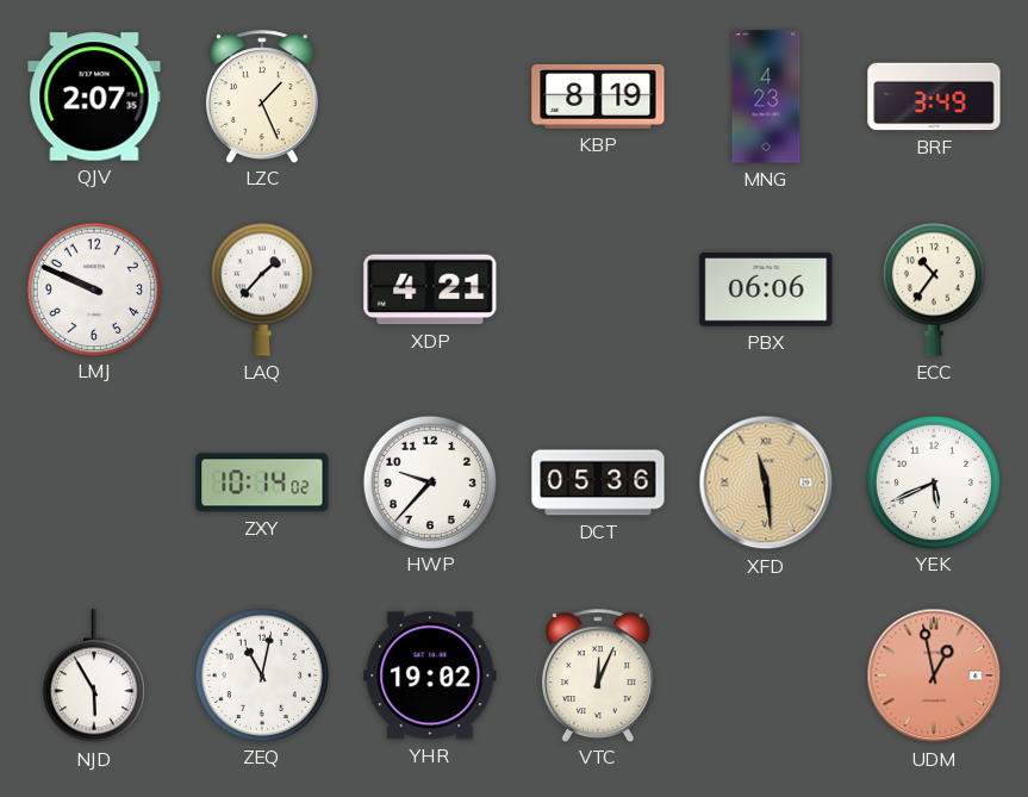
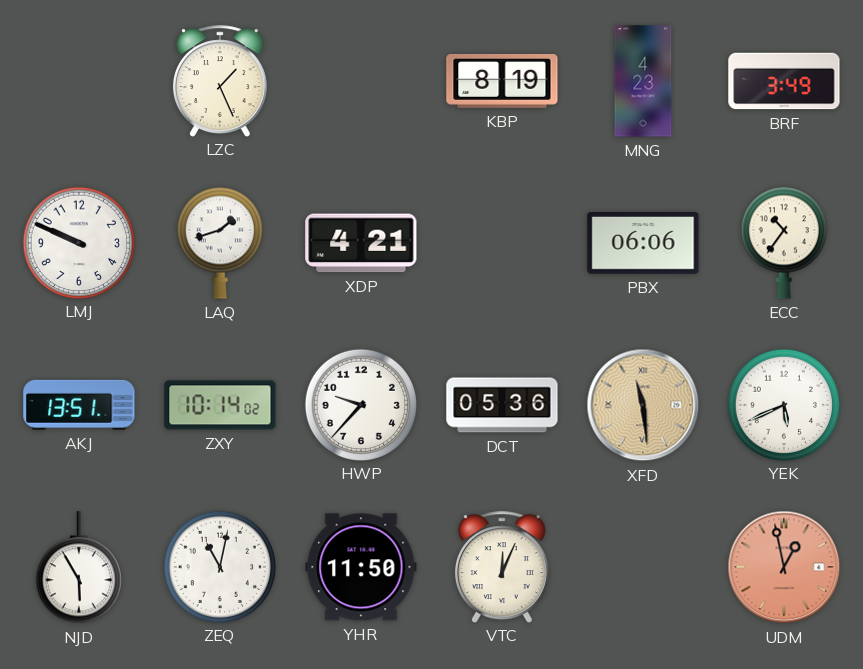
QJV: 2:07 -> none (94, 96)
LAQ: 1:37 -> 1:42 (220, 243)
AKJ: none -> 13:51 (79, 405)
YHR: 19:02 -> 11:50 (361, 567)
